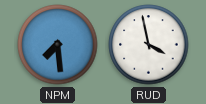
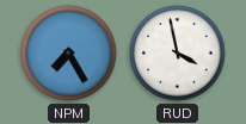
NPM: 7:29 -> 7:25 (69, 54)
